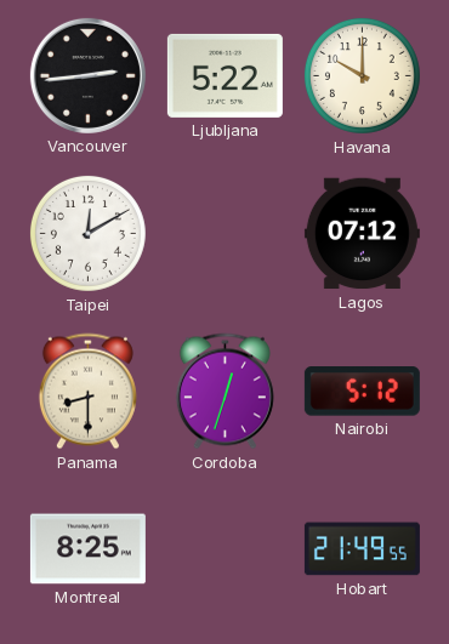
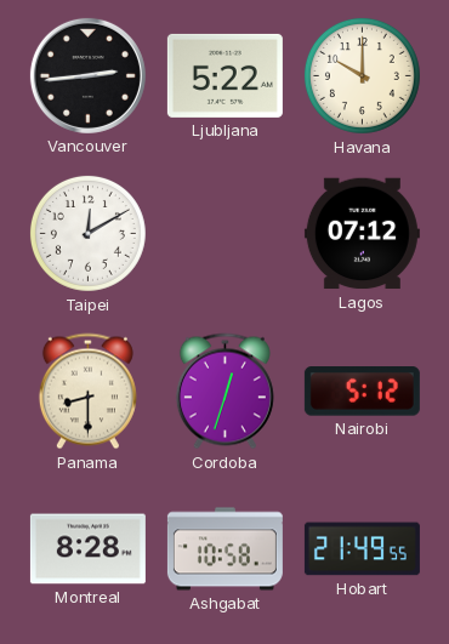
Montreal: 8:25 -> 8:28 (87, 549)
Ashgabat: none -> 10:58 (224, 549)
